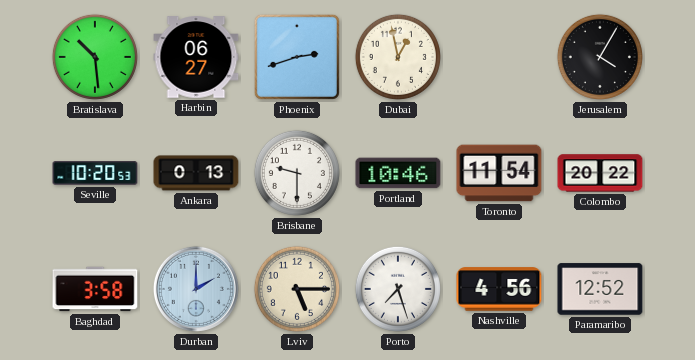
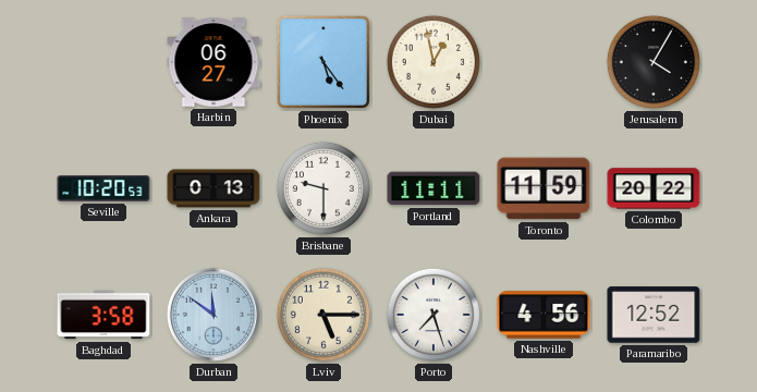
Bratislava: 10:29 -> none (95, 57)
Phoenix: 2:42 -> 5:24 (323, 62)
Portland: 10:46 -> 11:11 (434, 188)
Toronto: 11:54 -> 11:59 (544, 188)
Durban: 2:00 -> 11:51 (213, 315)
